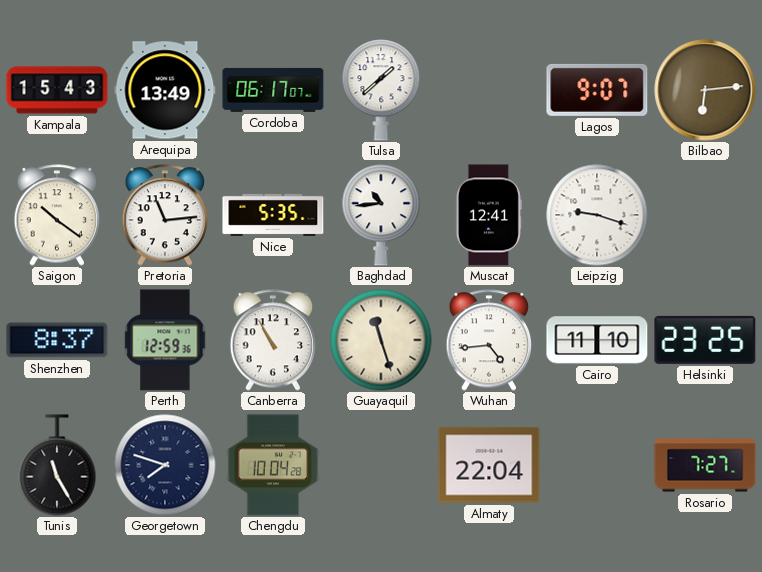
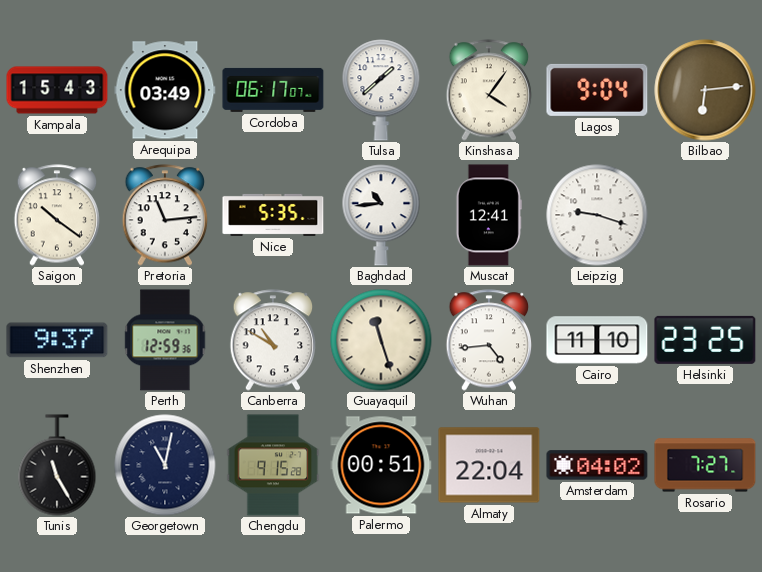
Arequipa: 13:49 -> 03:49 (165, 90)
Kinshasa: none -> 4:06 (489, 90)
Lagos: 9:07 -> 9:04 (597, 90)
Shenzhen: 8:37 -> 9:37 (57, 340)
Canberra: 10:55 -> 10:50 (273, 340)
Georgetown: 7:48 -> 11:02 (165, 465)
Chengdu: 10:04 -> 9:15 (273, 465)
Palermo: none -> 00:51 (381, 465)
Amsterdam: none -> 04:02 (597, 465)
